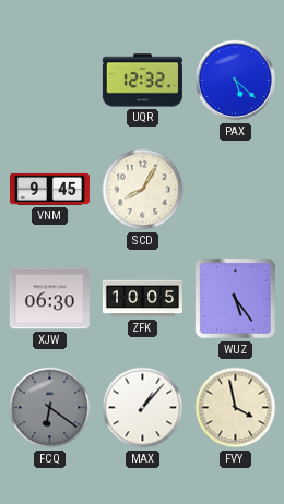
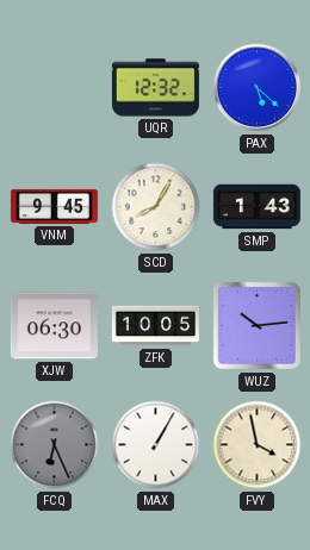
SMP: none -> 1:43 (256, 207)
WUZ: 5:24 -> 10:14 (256, 325)
FCQ: 6:21 -> 6:26 (55, 445)
MAX: 1:07 -> 1:05 (156, 445)
